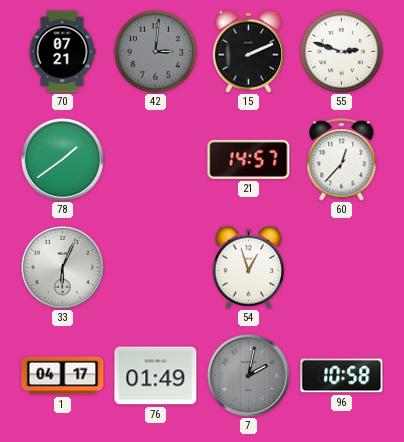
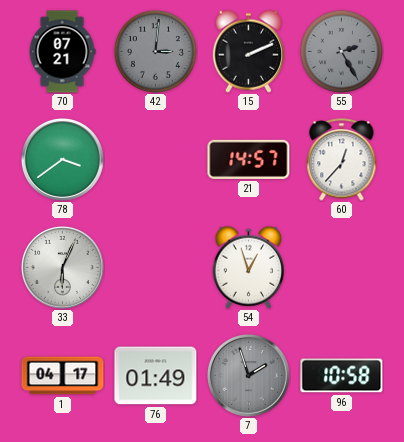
55: 2:48 -> 2:25 (341, 51)
55 dial: white -> grey (341, 51)
78: 1:39 -> 3:39 (62, 159)
7: 2:02 -> 1:57 (248, 375)
